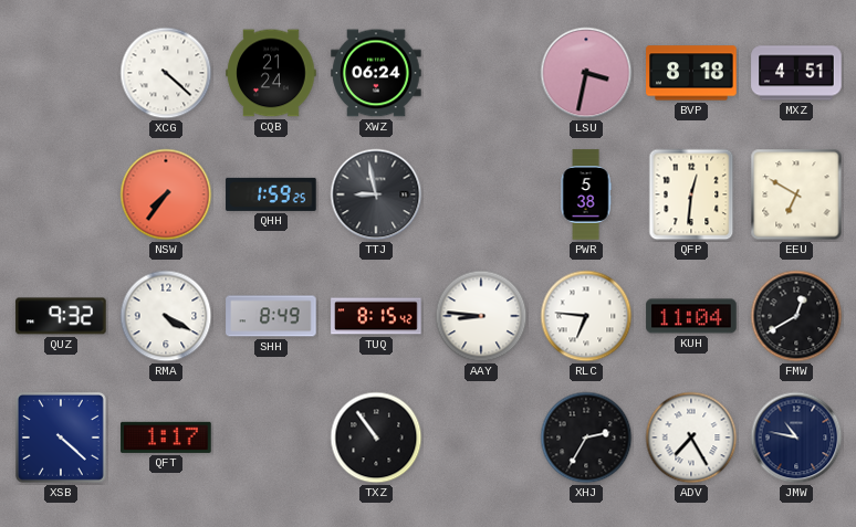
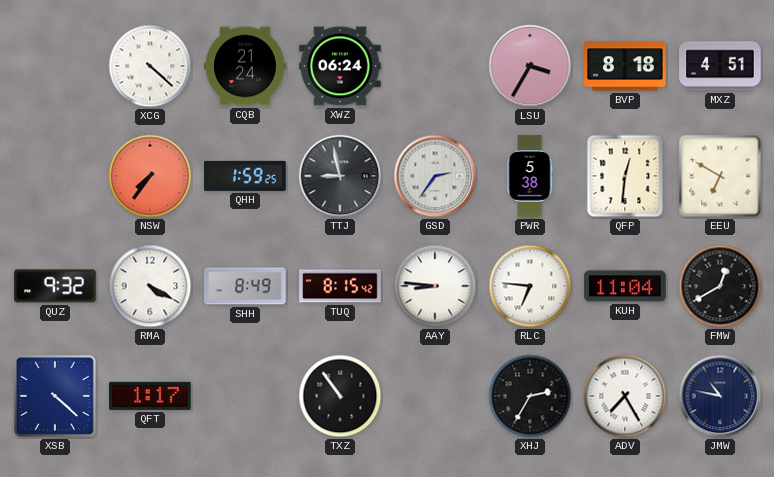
LSU: 3:32 -> 3:35 (530, 66)
GSD: none -> 2:36 (435, 176)
